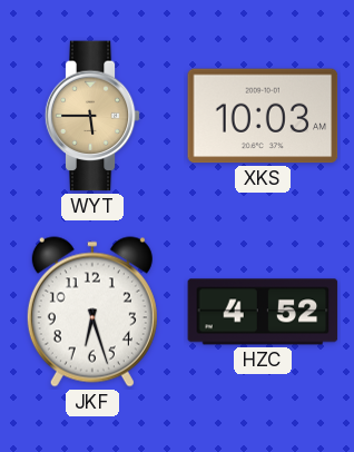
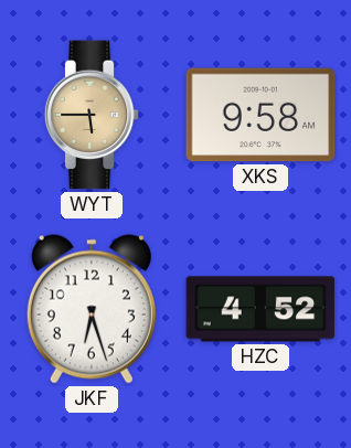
XKS: 10:03 -> 9:58 (260, 115)
